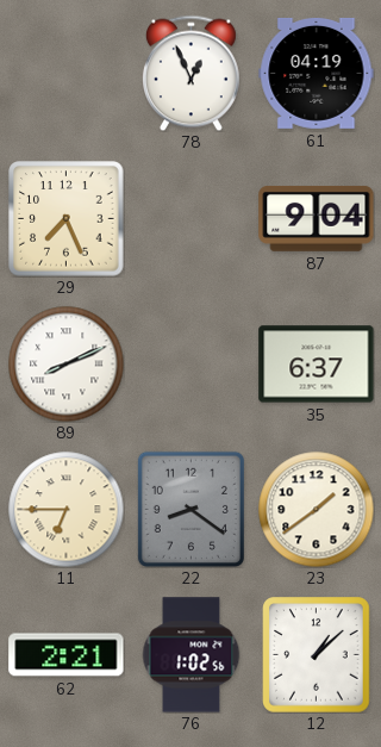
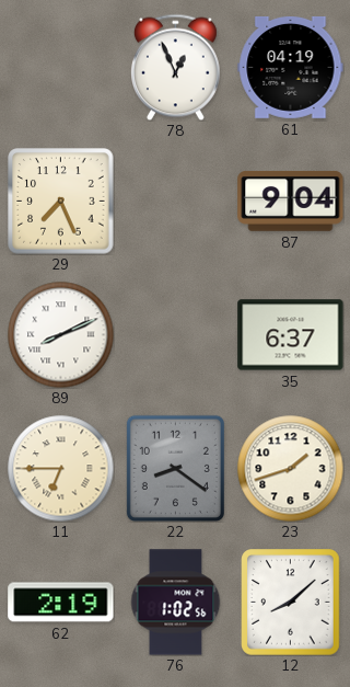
23: 1:39 -> 1:42 (290, 468)
62: 2:21 -> 2:19 (61, 603)
12: 1:08 -> 8:08 (291, 603)
